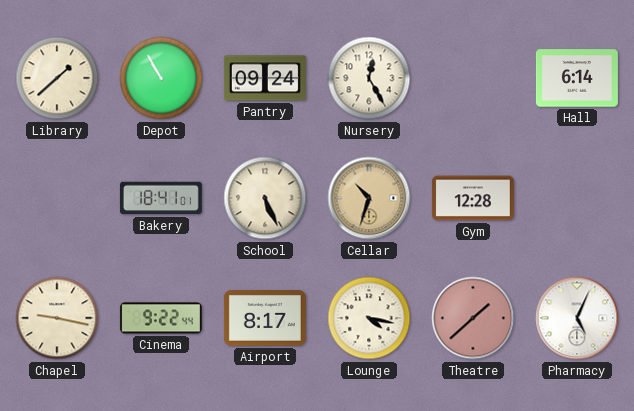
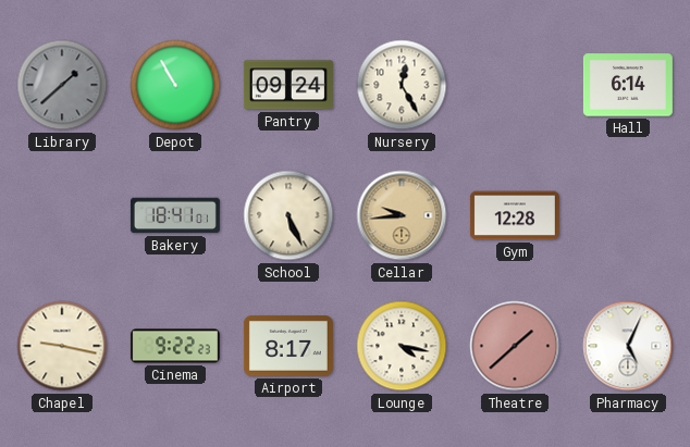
Library dial: cream -> grey (62, 85)
Cellar: 10:33 -> 9:44 (402, 215)
Cinema: 9:22:44 -> 9:22:23 (175, 346)
